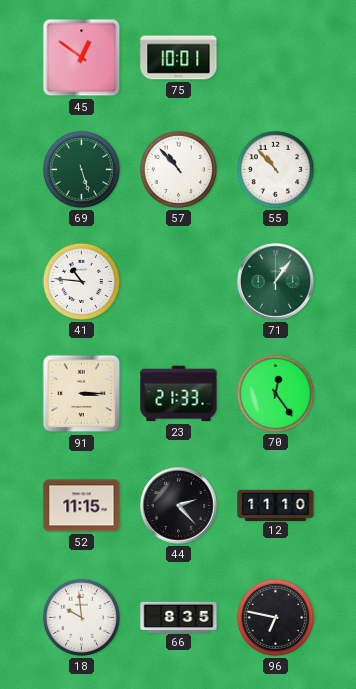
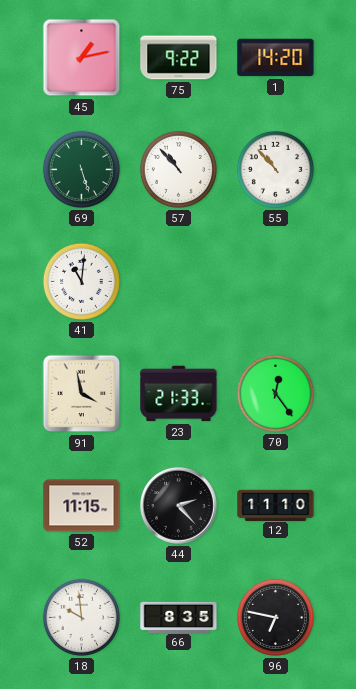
45: 12:51 -> 1:13 (82, 58)
75: 10:01 -> 9:22 (179, 58)
1: none -> 14:20 (276, 58)
41: 10:46 -> 11:01 (81, 281)
71: 1:06 -> none (276, 282)
91: 3:15 -> 3:58 (82, 394)
